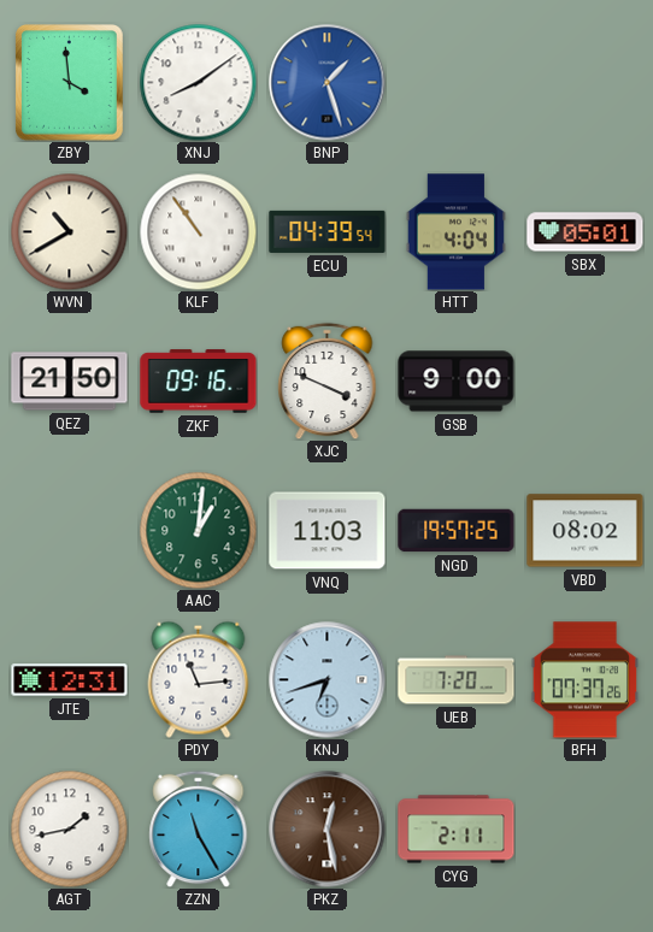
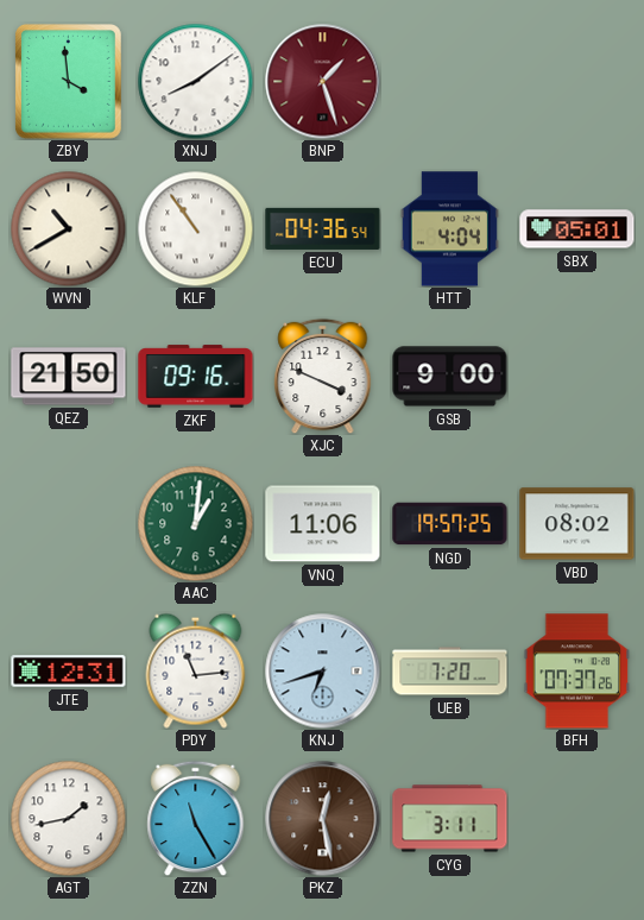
BNP dial: blue -> burgundy (323, 82)
ECU: 04:39 -> 04:36 (323, 228)
VNQ: 11:03 -> 11:06 (323, 524)
CYG: 2:11 -> 3:11 (450, 819)
